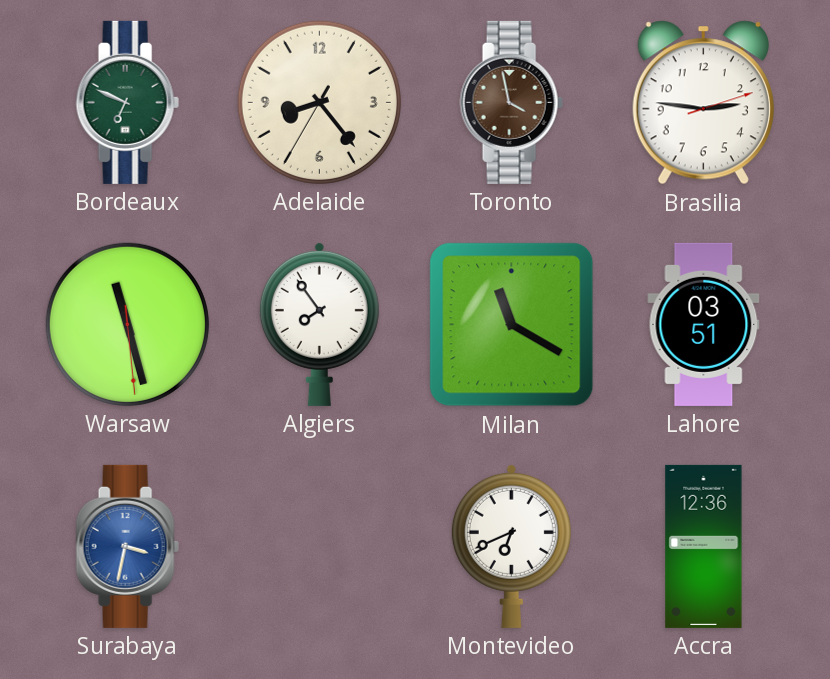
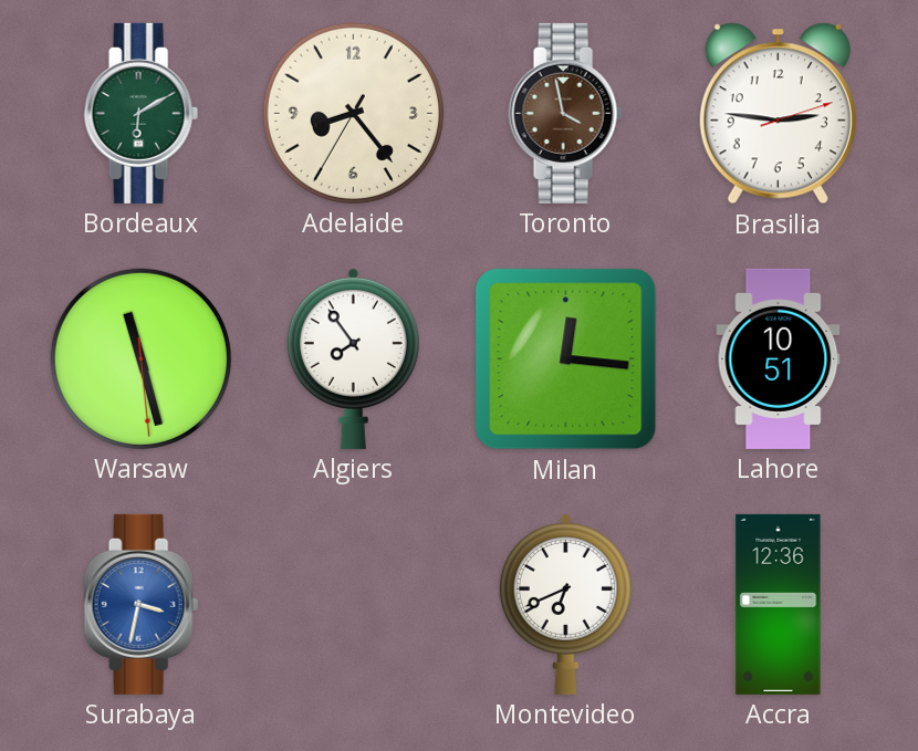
Bordeaux: 6:49 -> 6:10 (140, 113)
Milan: 11:20 -> 12:16 (566, 359)
Lahore: 03:51 -> 10:51 (779, 358)
